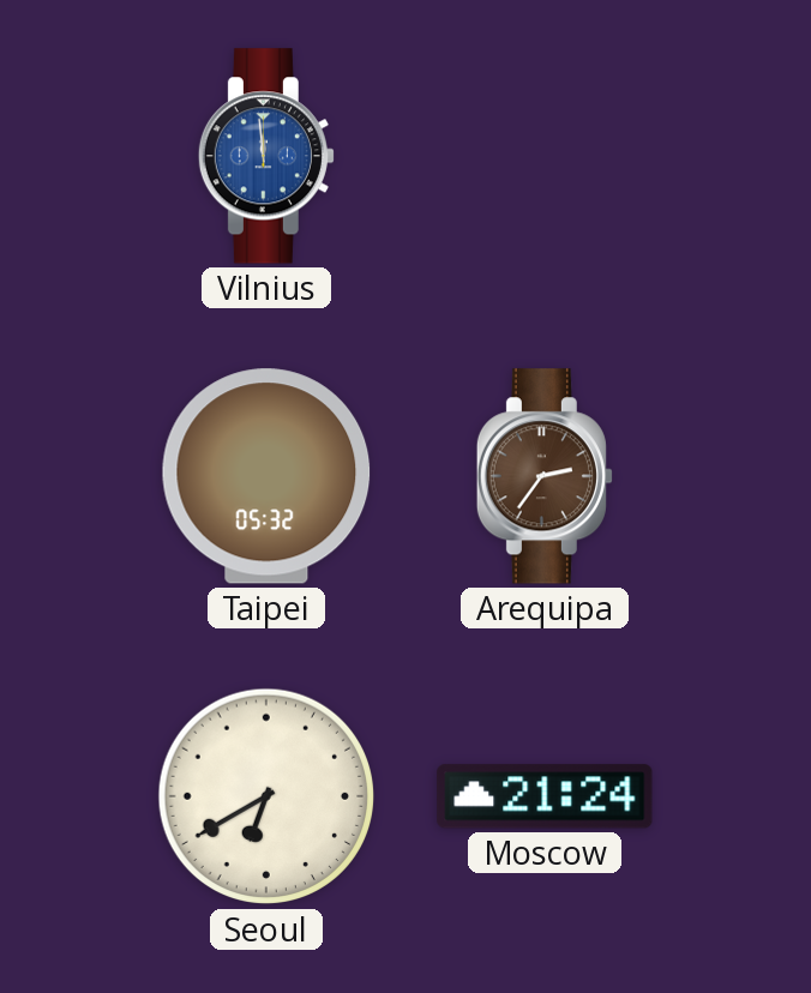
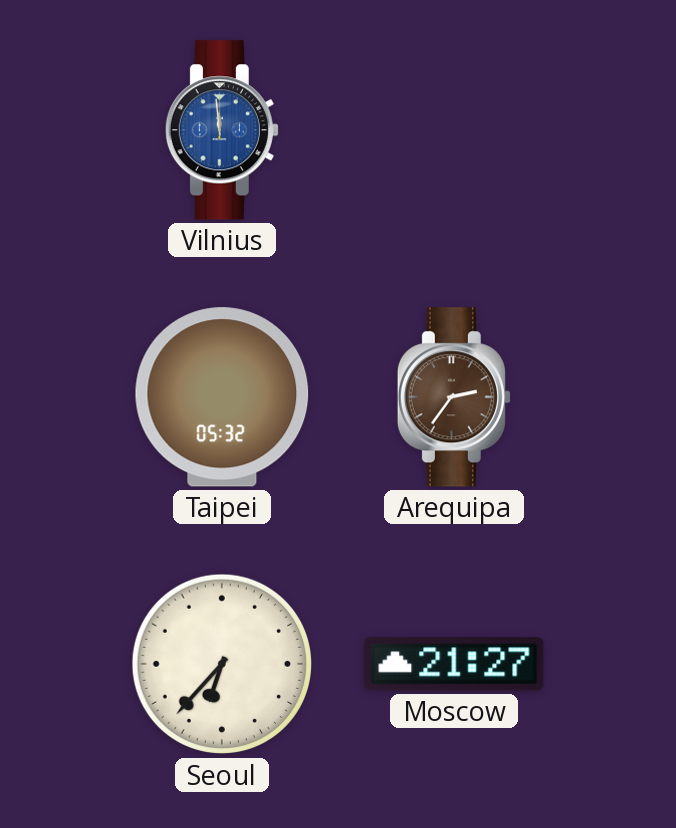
Seoul: 6:40 -> 6:37 (222, 664)
Moscow: 21:24 -> 21:27 (454, 664)
